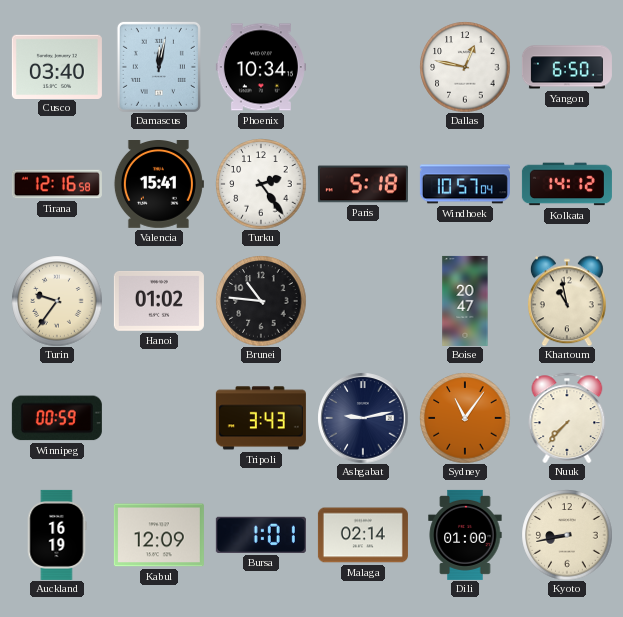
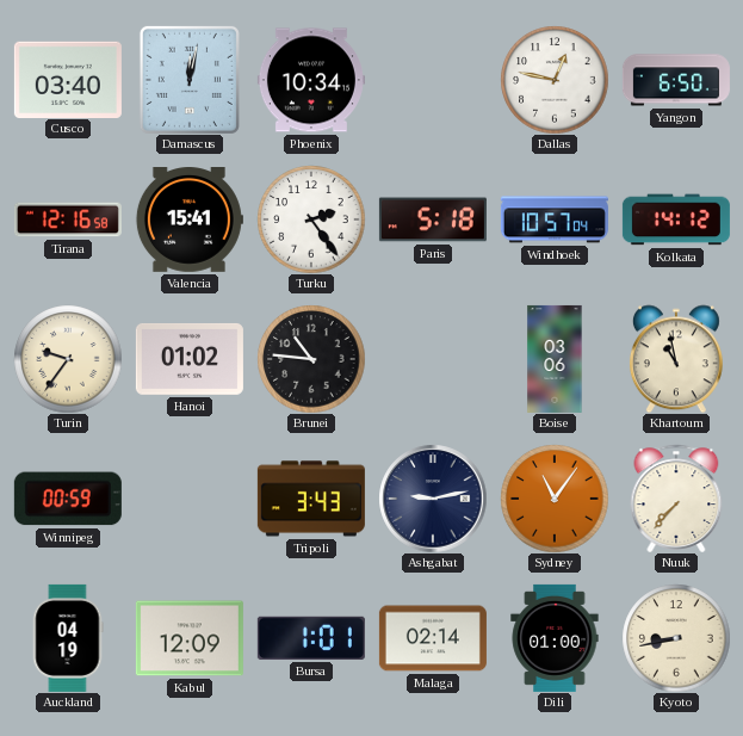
Boise: 20:47 -> 03:06 (555, 359)
Auckland: 16:19 -> 04:19 (68, 638)
